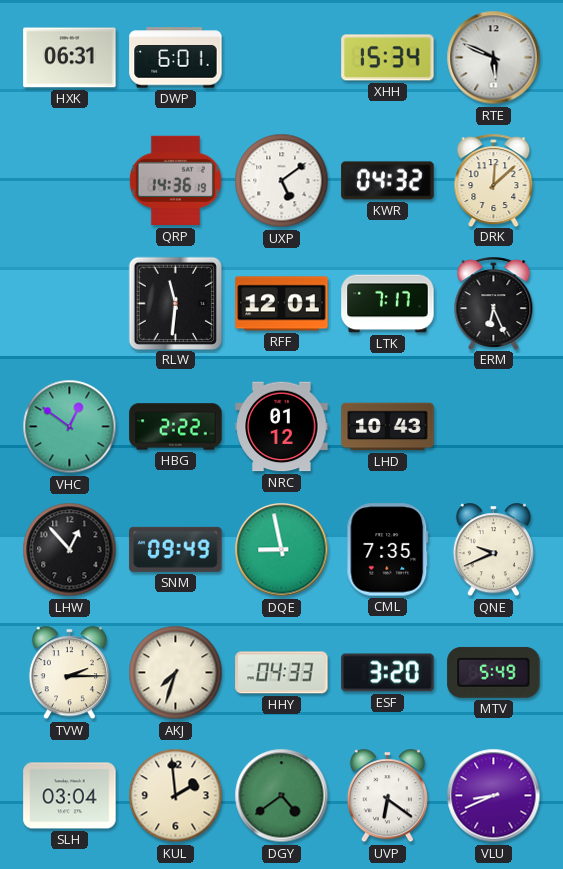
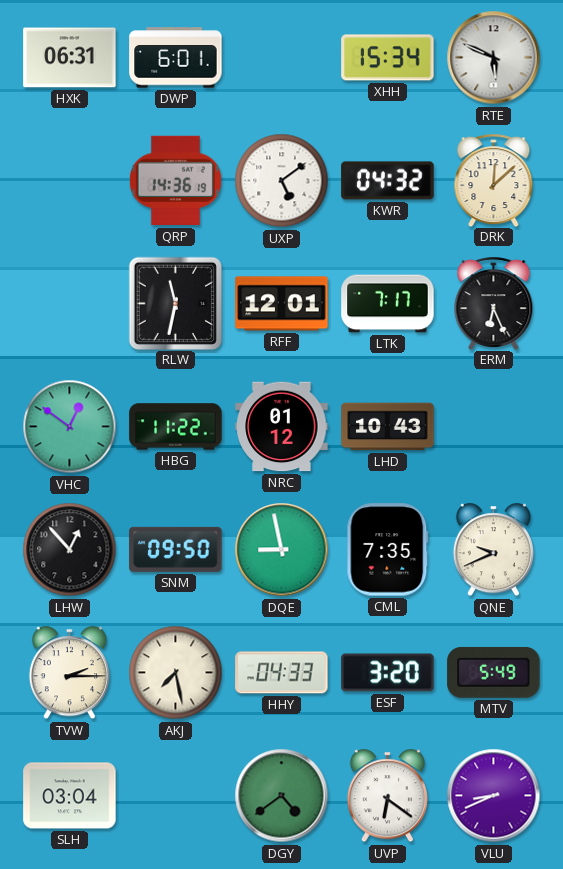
RLW: 11:31 -> 11:32 (175, 303)
HBG: 2:22 -> 11:22 (176, 427)
SNM: 09:49 -> 09:50 (176, 549)
AKJ: 7:33 -> 7:28 (176, 673)
KUL: 1:59 -> none (176, 796)
